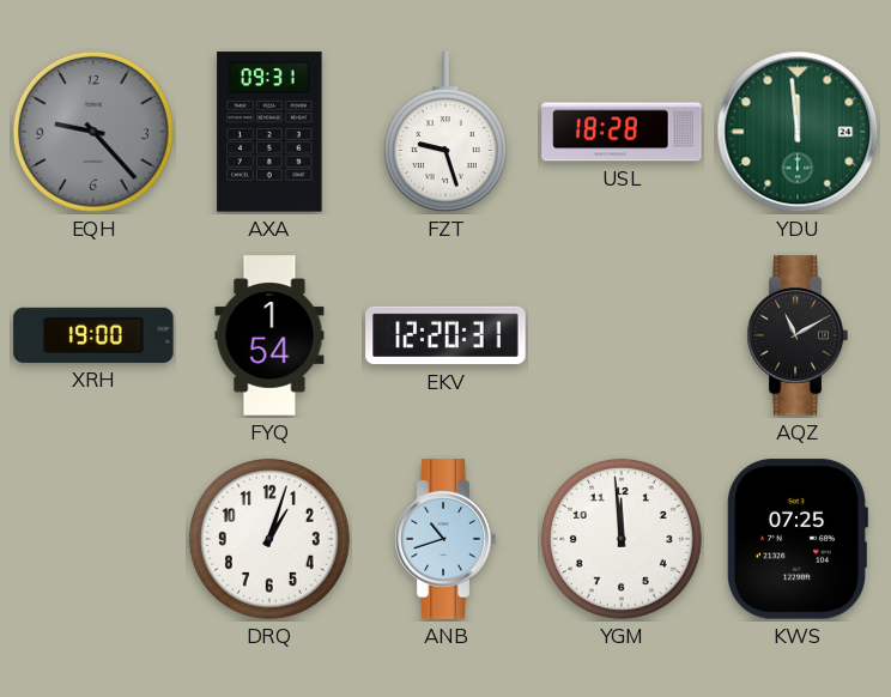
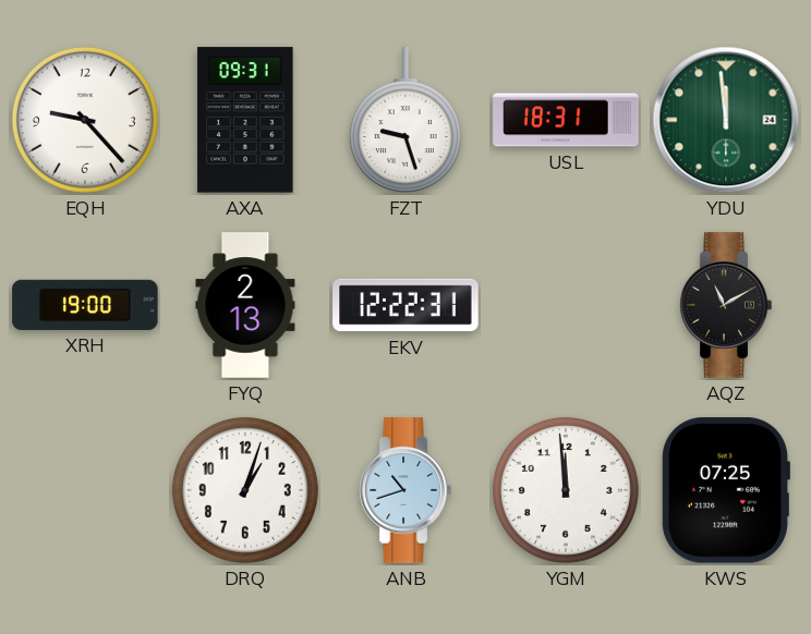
EQH dial: grey -> white (85, 120)
USL: 18:28 -> 18:31 (566, 120)
FYQ: 1:54 -> 2:13 (245, 305)
EKV: 12:20 -> 12:22 (405, 305)
